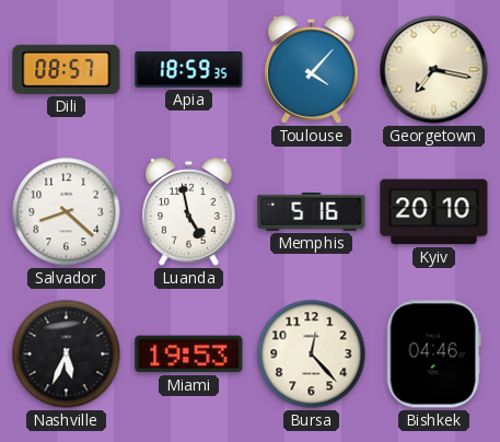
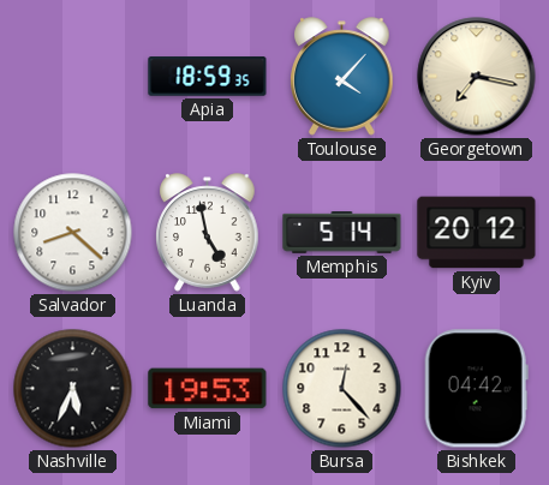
Dili: 08:57 -> none (67, 69)
Memphis: 5:16 -> 5:14 (342, 233)
Kyiv: 20:10 -> 20:12 (477, 233)
Bishkek: 04:46 -> 04:42 (476, 389)
